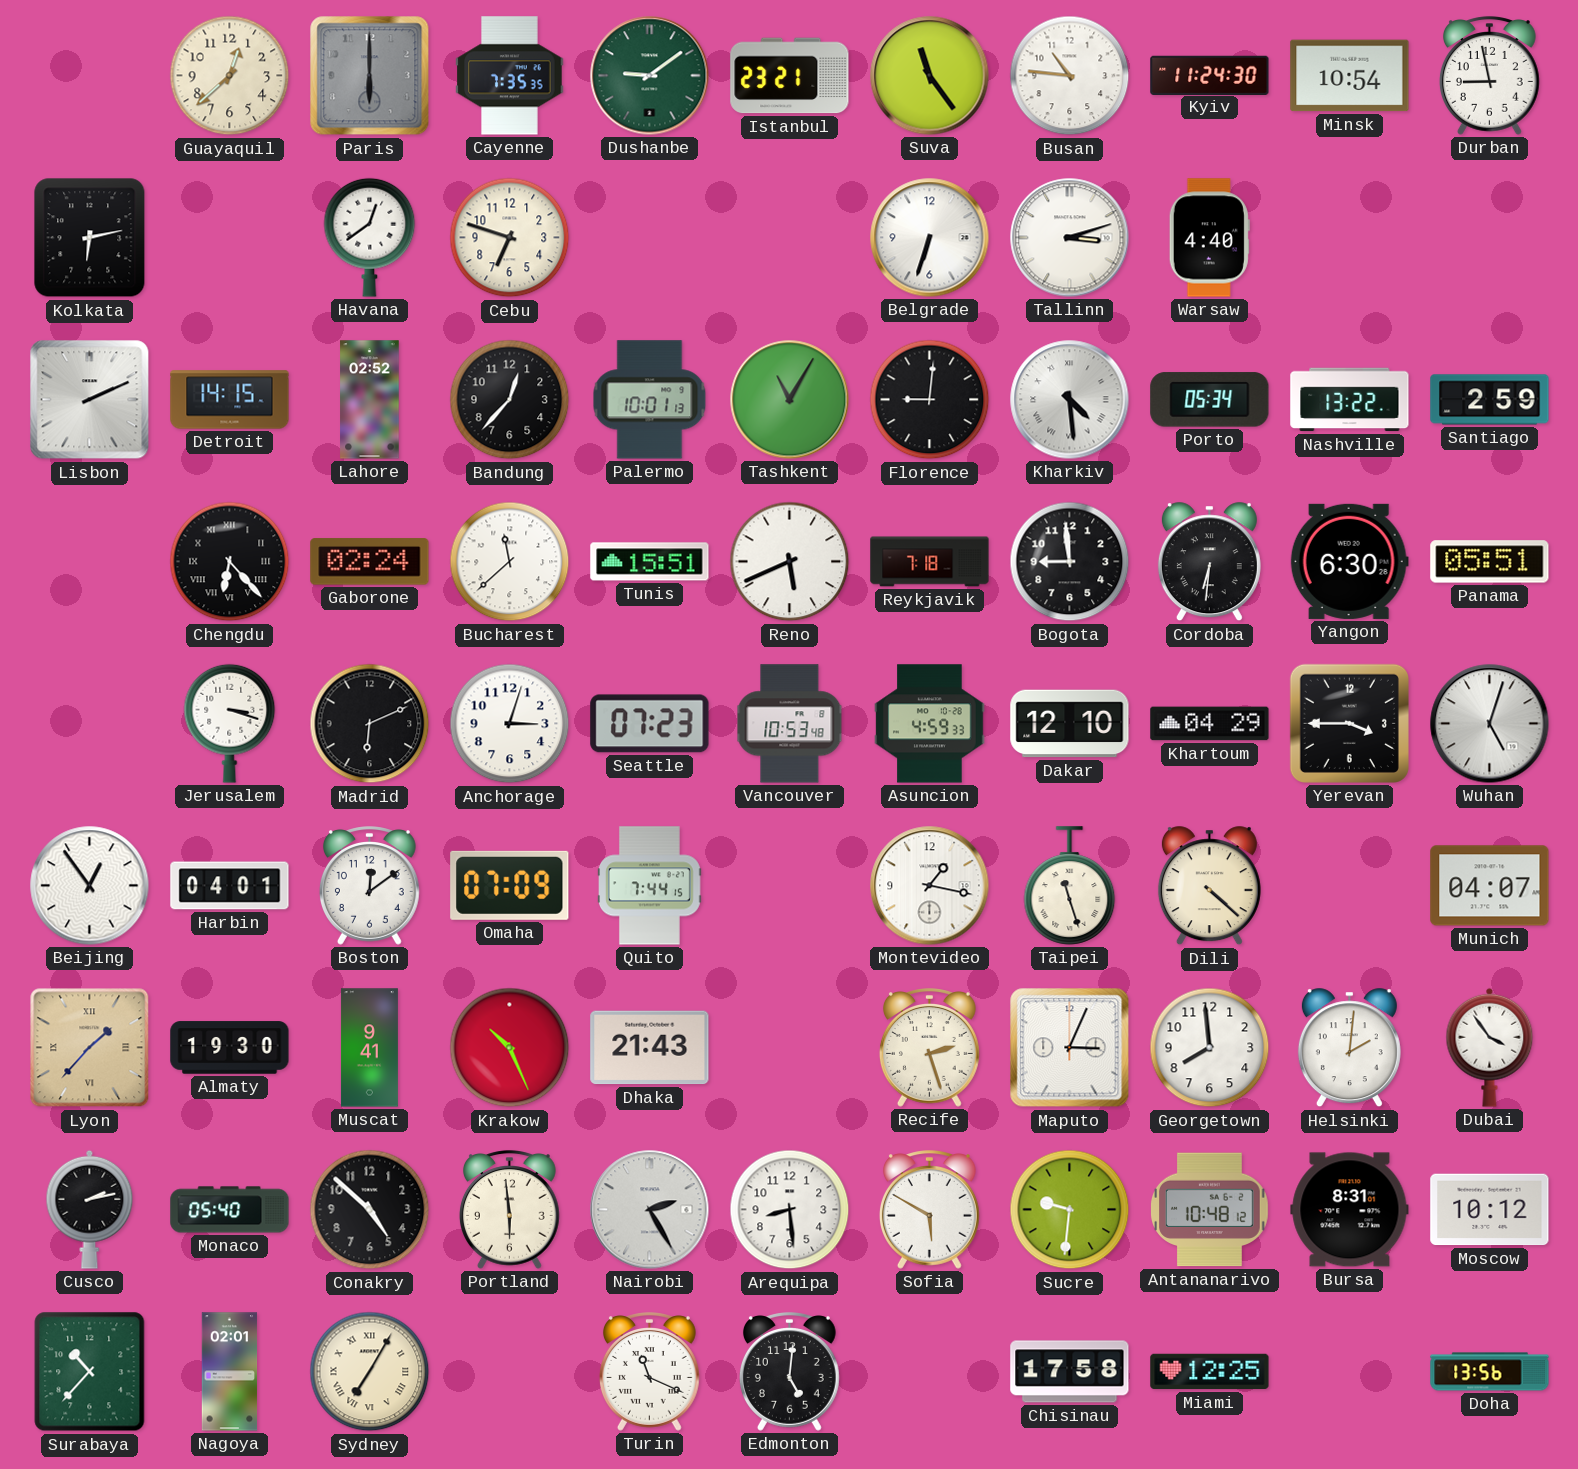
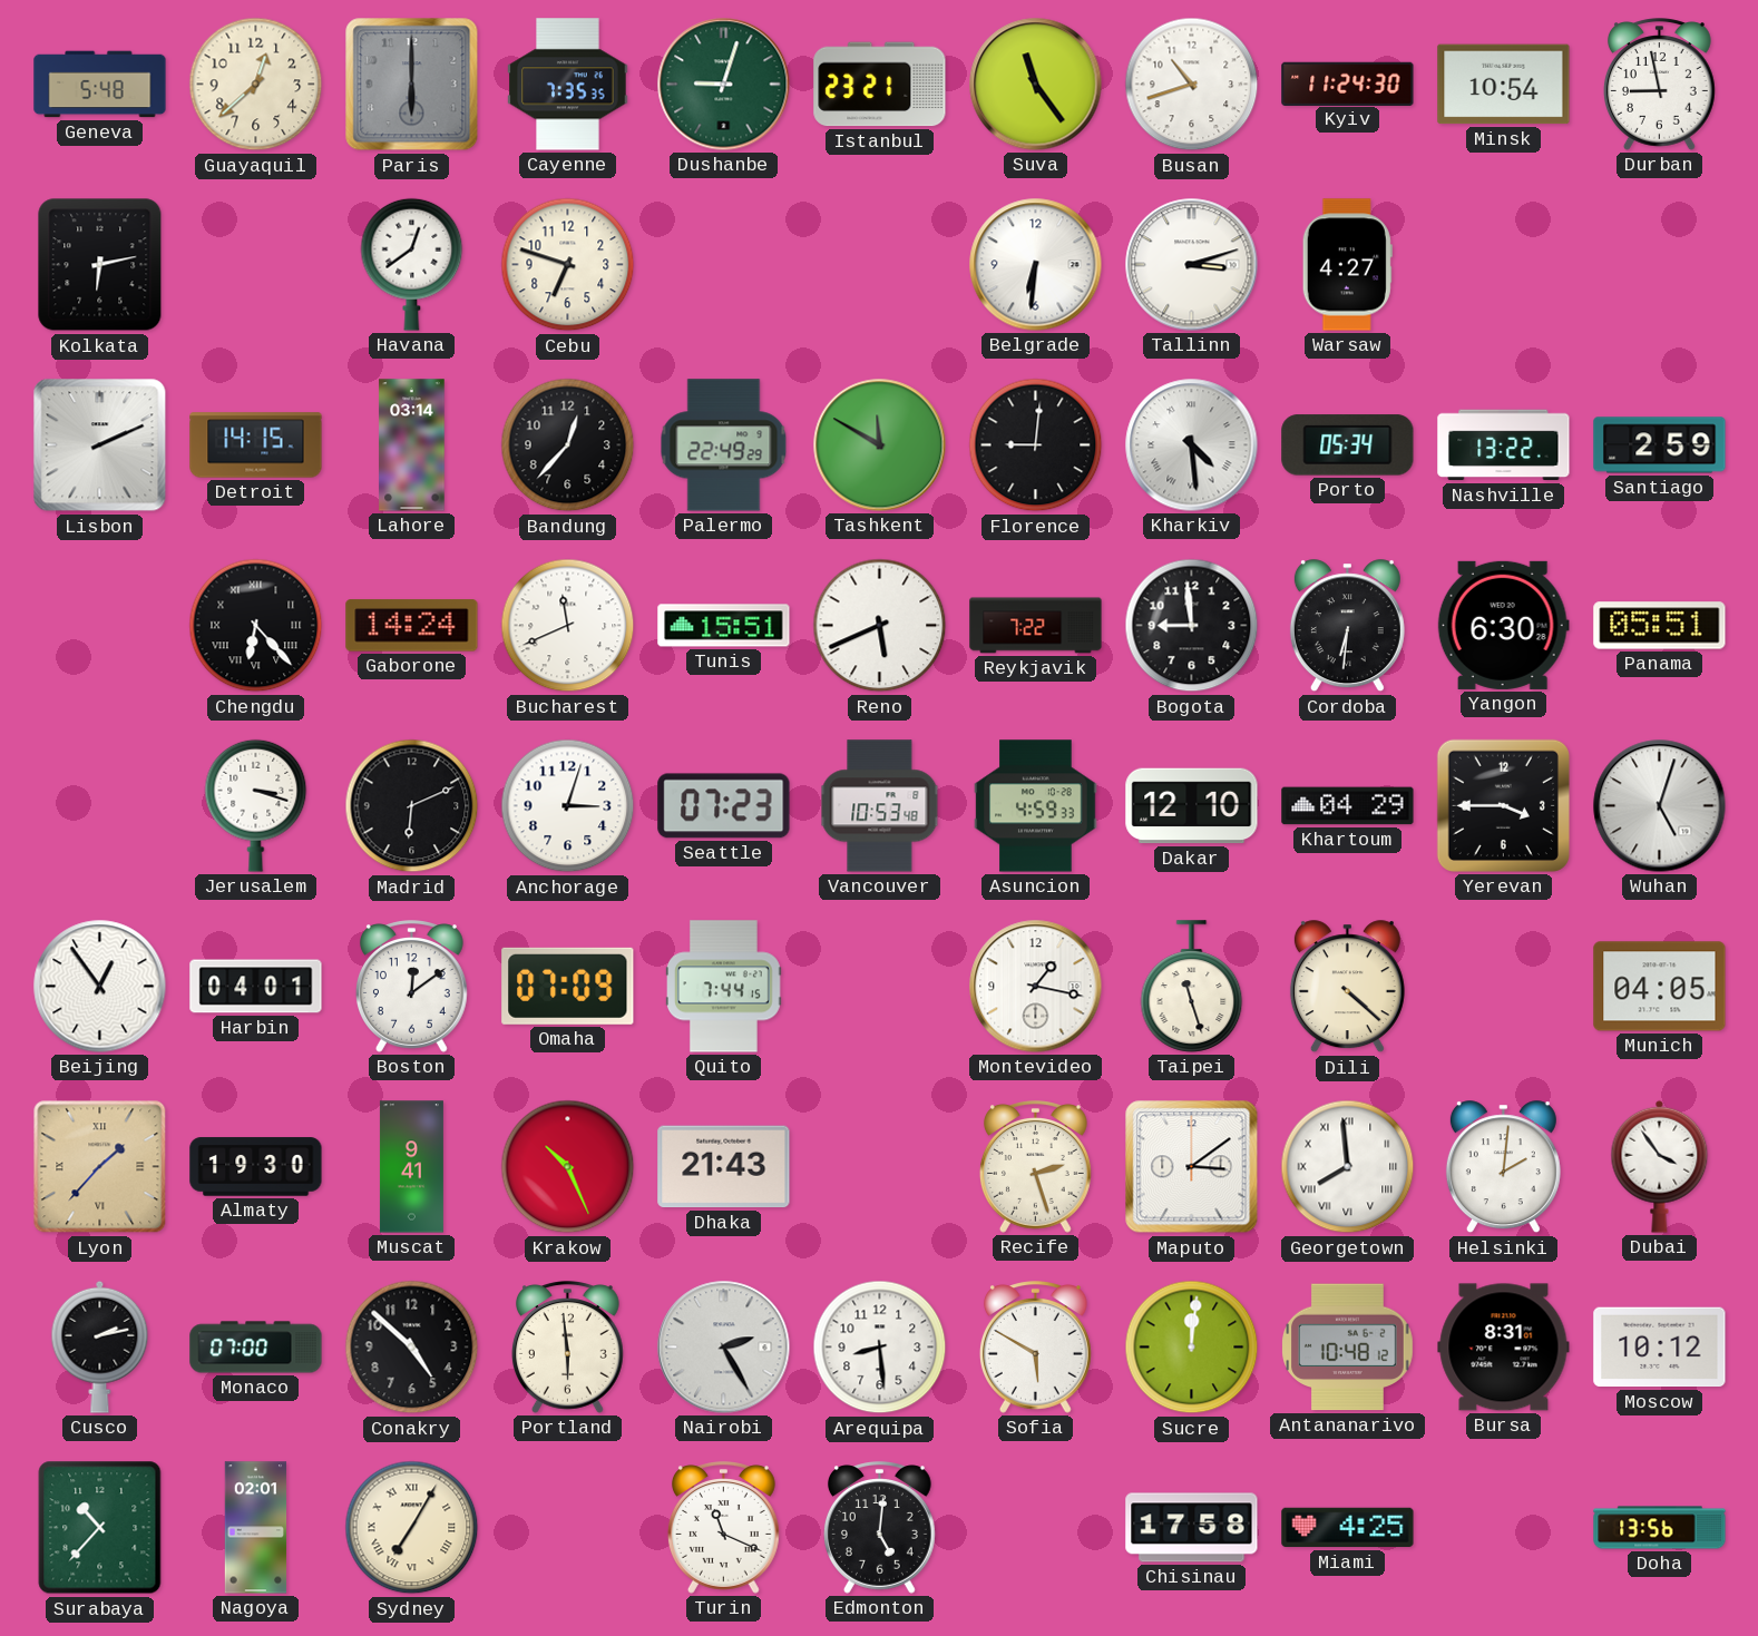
Geneva: none -> 5:48 (100, 85)
Dushanbe: 9:09 -> 9:03 (724, 85)
Busan: 10:46 -> 10:42 (1192, 85)
Belgrade: 6:33 -> 6:31 (1036, 265)
Warsaw: 4:40 -> 4:27 (1347, 265)
Lahore: 02:52 -> 03:14 (412, 445)
Palermo: 10:01 -> 22:49 (724, 445)
Tashkent: 11:05 -> 11:50 (880, 445)
Gaborone: 02:24 -> 14:24 (412, 626)
Bucharest: 11:38 -> 11:41 (568, 626)
Reykjavik: 7:18 -> 7:22 (1036, 626)
Munich: 04:07 -> 04:05 (1660, 987)
Maputo: 3:04 -> 3:09 (1192, 1167)
Georgetown numerals: Arabic -> Roman (1348, 1167)
Monaco: 05:40 -> 07:00 (256, 1348)
Sucre: 9:31 -> 12:01 (1192, 1348)
Miami: 12:25 -> 4:25 (1348, 1528)
